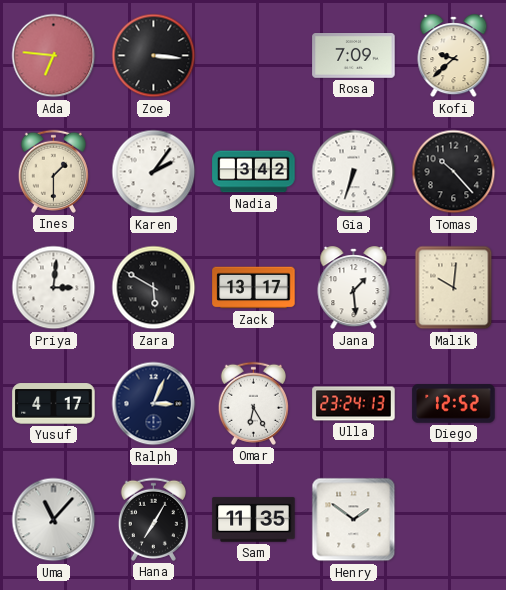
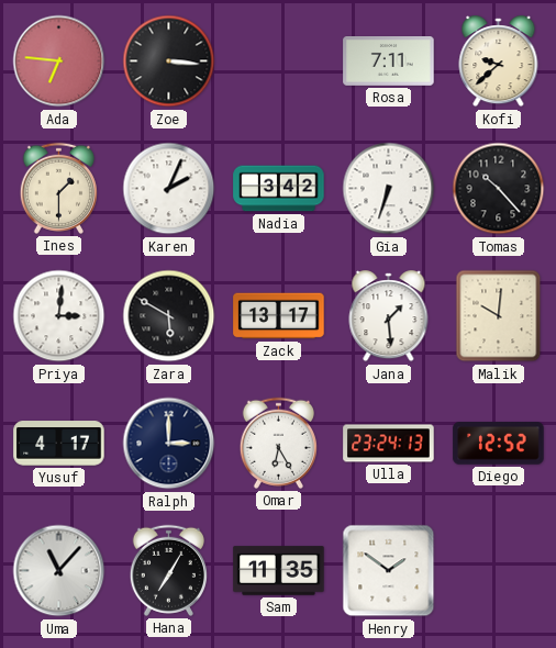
Rosa: 7:09 -> 7:11 (389, 62)
Karen: 2:06 -> 2:04 (169, 189)
Ralph: 3:04 -> 3:00 (169, 444)
